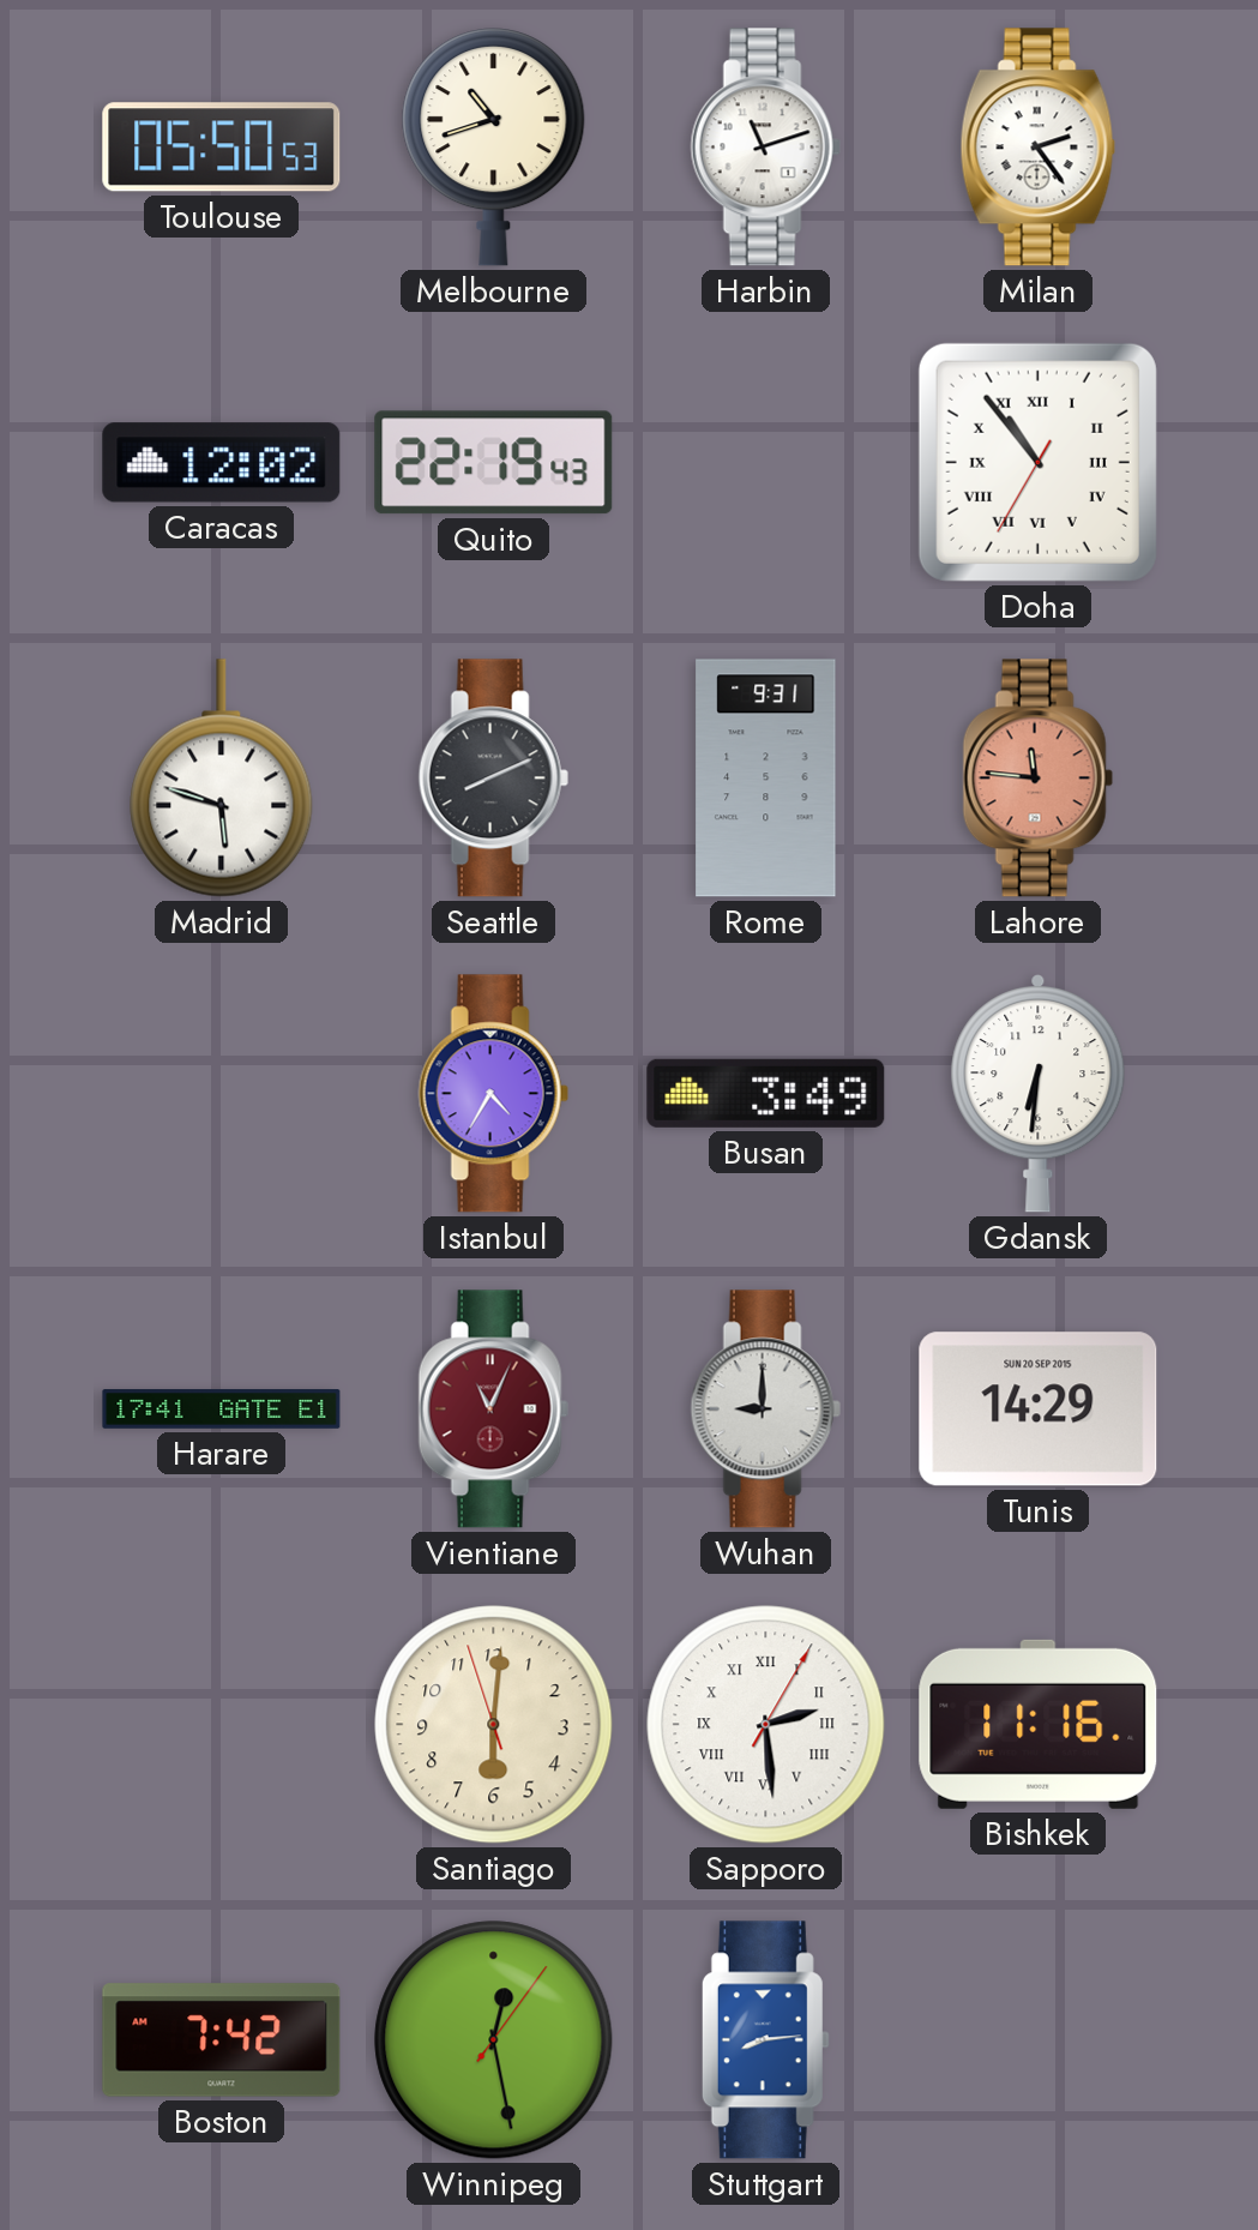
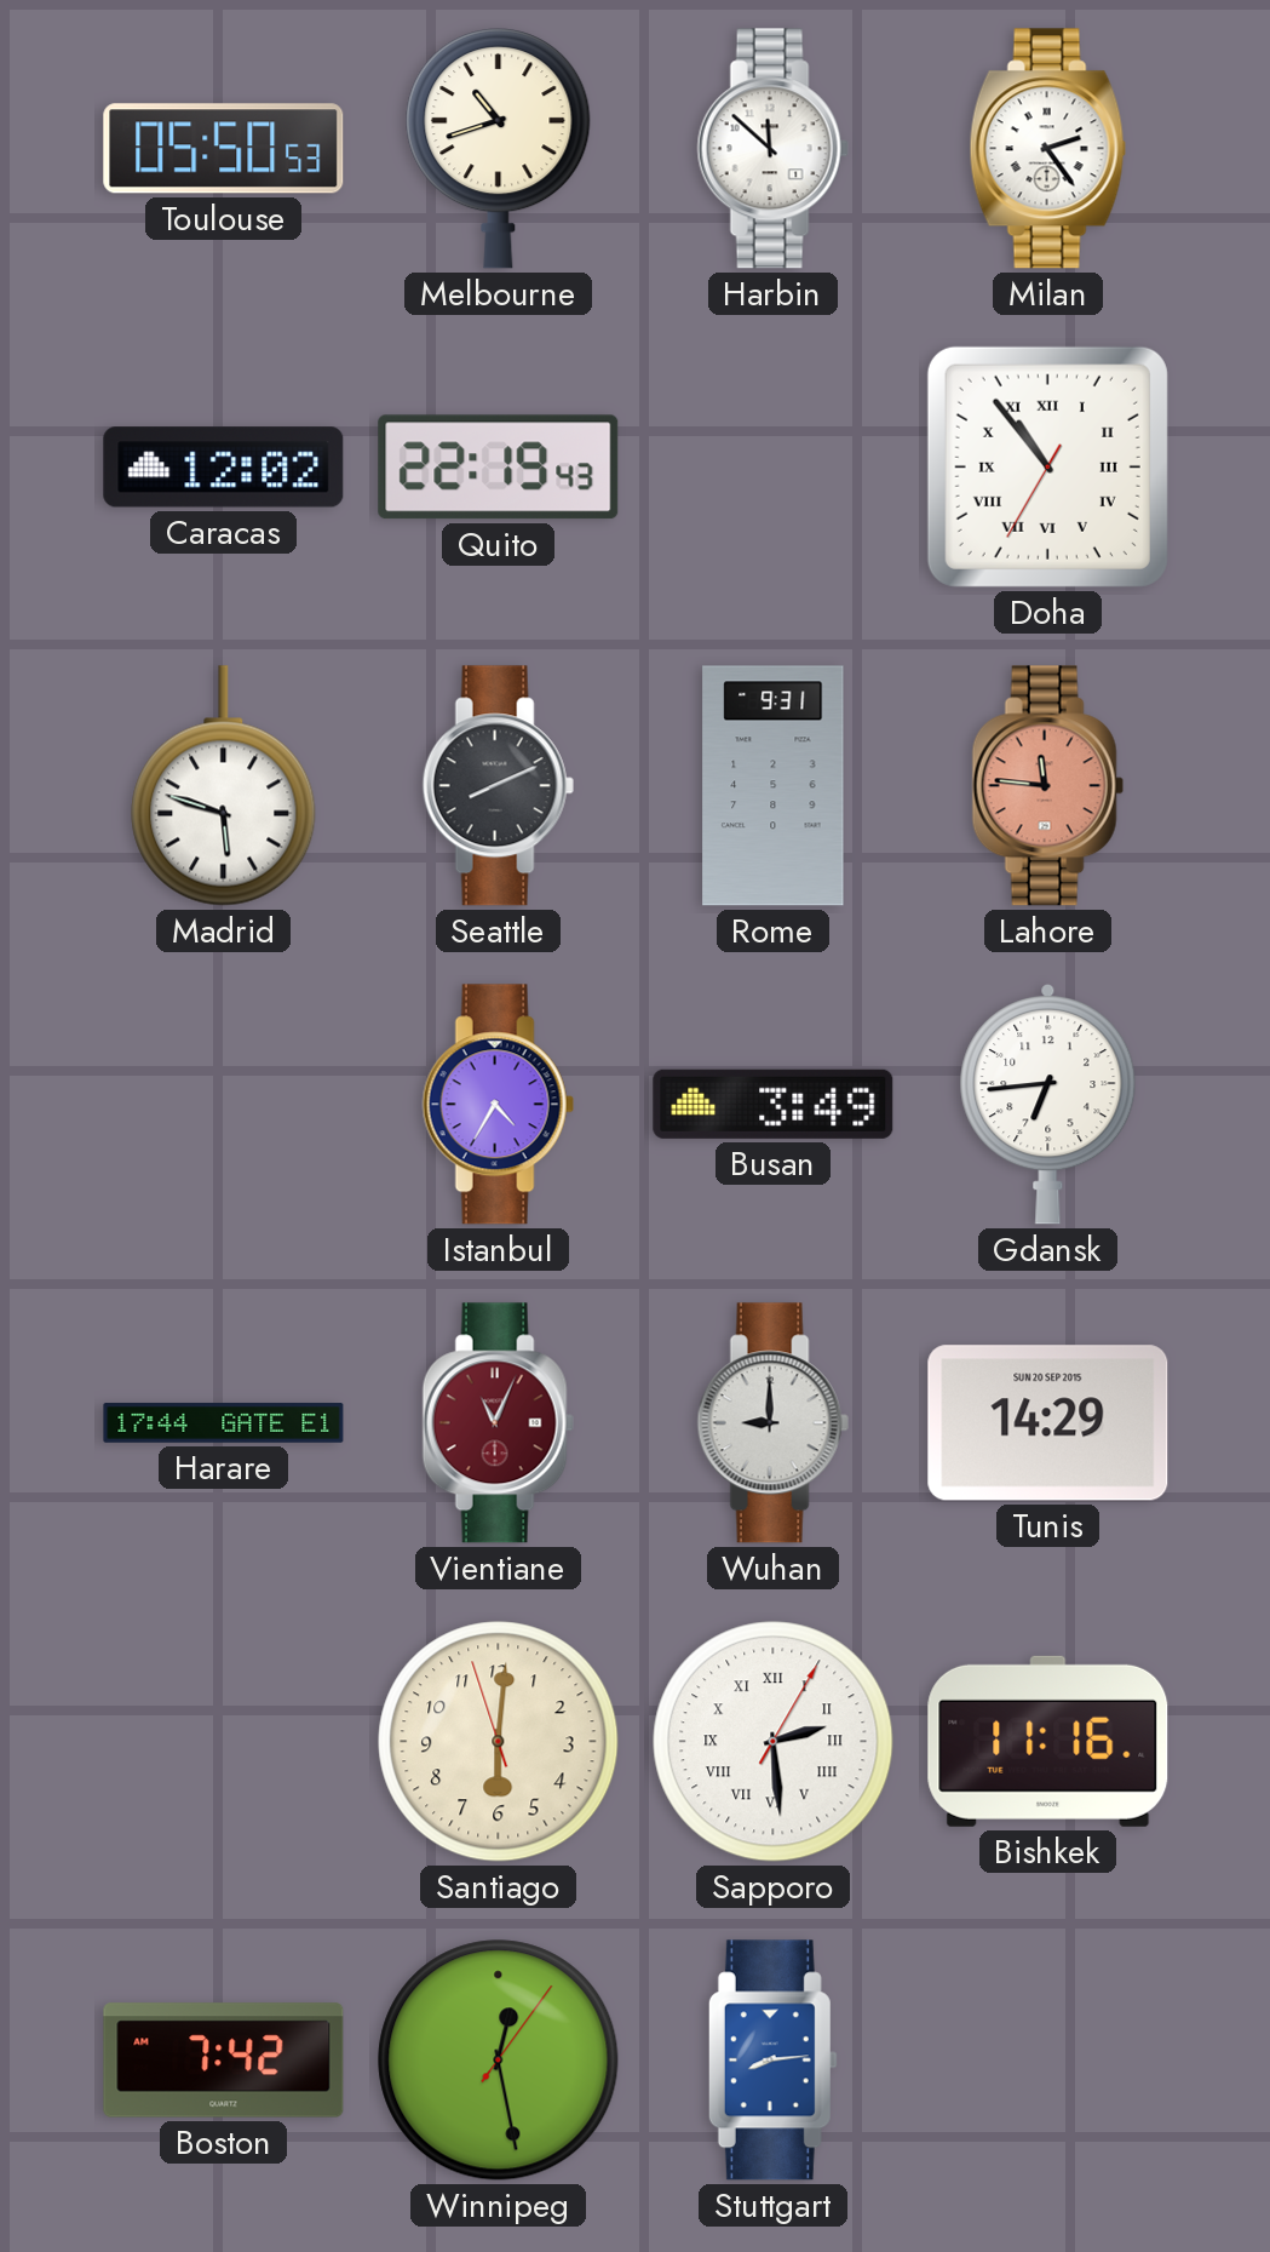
Harbin: 11:12 -> 11:52 (772, 149)
Gdansk: 6:31 -> 6:44 (1048, 1105)
Harare: 17:41 -> 17:44 (224, 1423)
